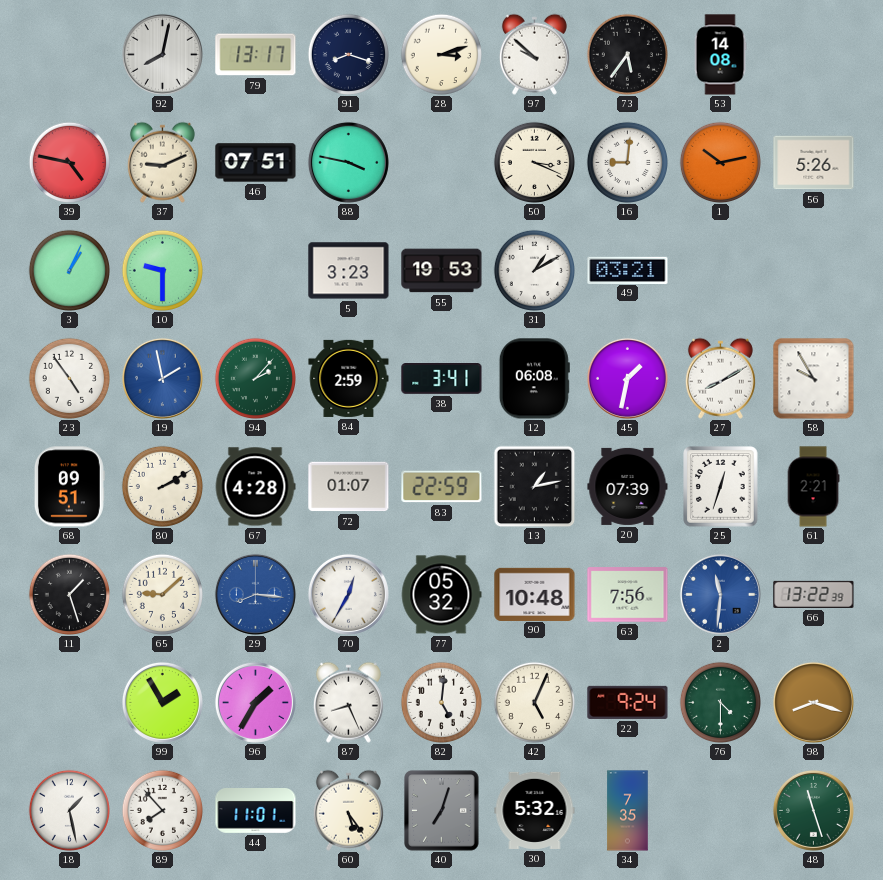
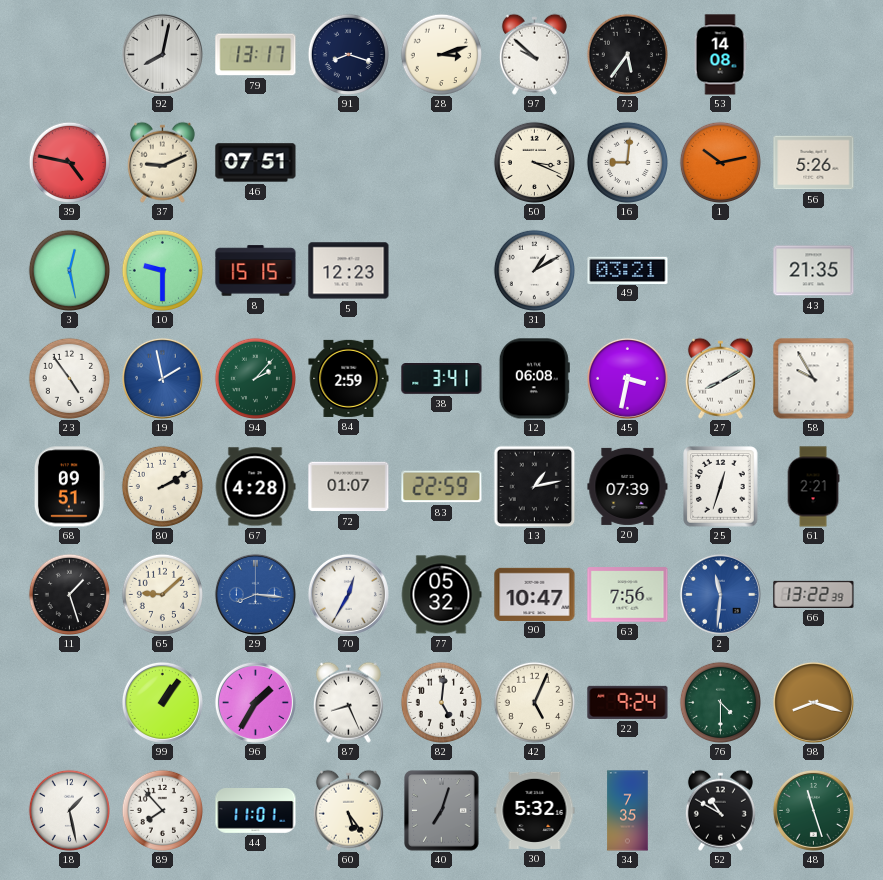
88: 3:47 -> none (348, 162)
3: 1:04 -> 12:28 (69, 270)
8: none -> 15:15 (256, 271)
5: 3:23 -> 12:23 (349, 271)
55: 19:53 -> none (442, 271)
43: none -> 21:35 (814, 271)
45: 1:32 -> 3:32 (627, 378)
90: 10:48 -> 10:47 (535, 594)
99: 1:55 -> 1:06 (162, 702)
52: none -> 10:50 (720, 810)
